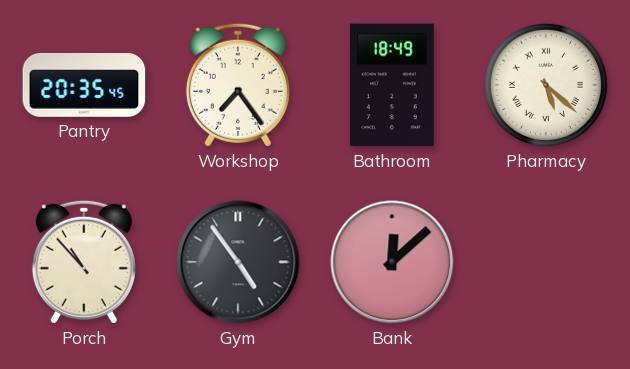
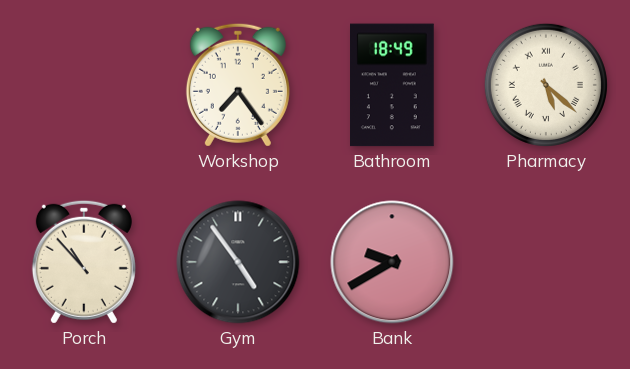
Pantry: 20:35 -> none (84, 86)
Bank: 12:08 -> 9:40 (392, 262)
